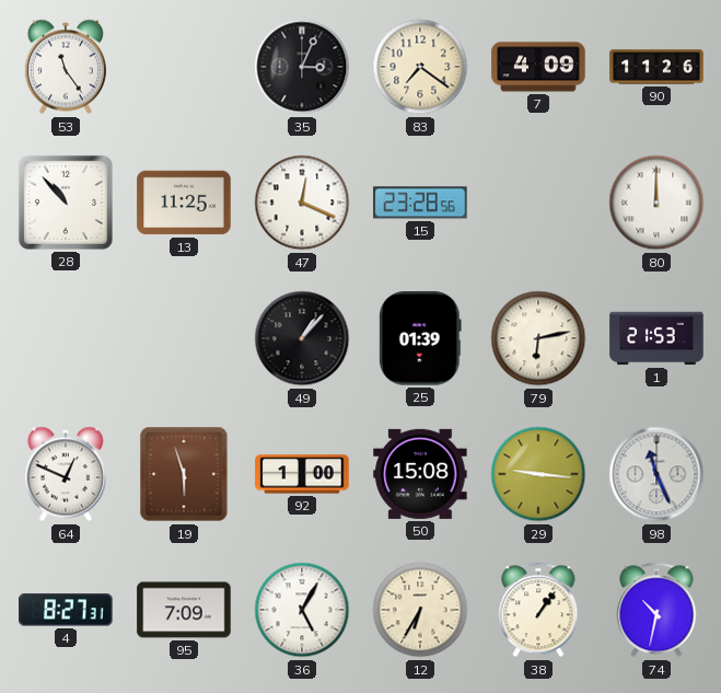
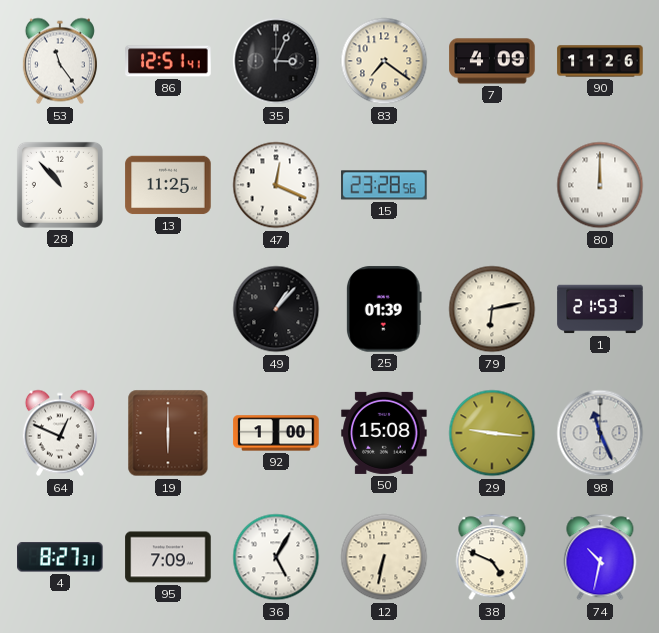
86: none -> 12:51 (168, 61)
19: 5:57 -> 6:00 (168, 433)
12: 6:35 -> 6:32 (384, 557)
38: 1:06 -> 4:49 (492, 557)
